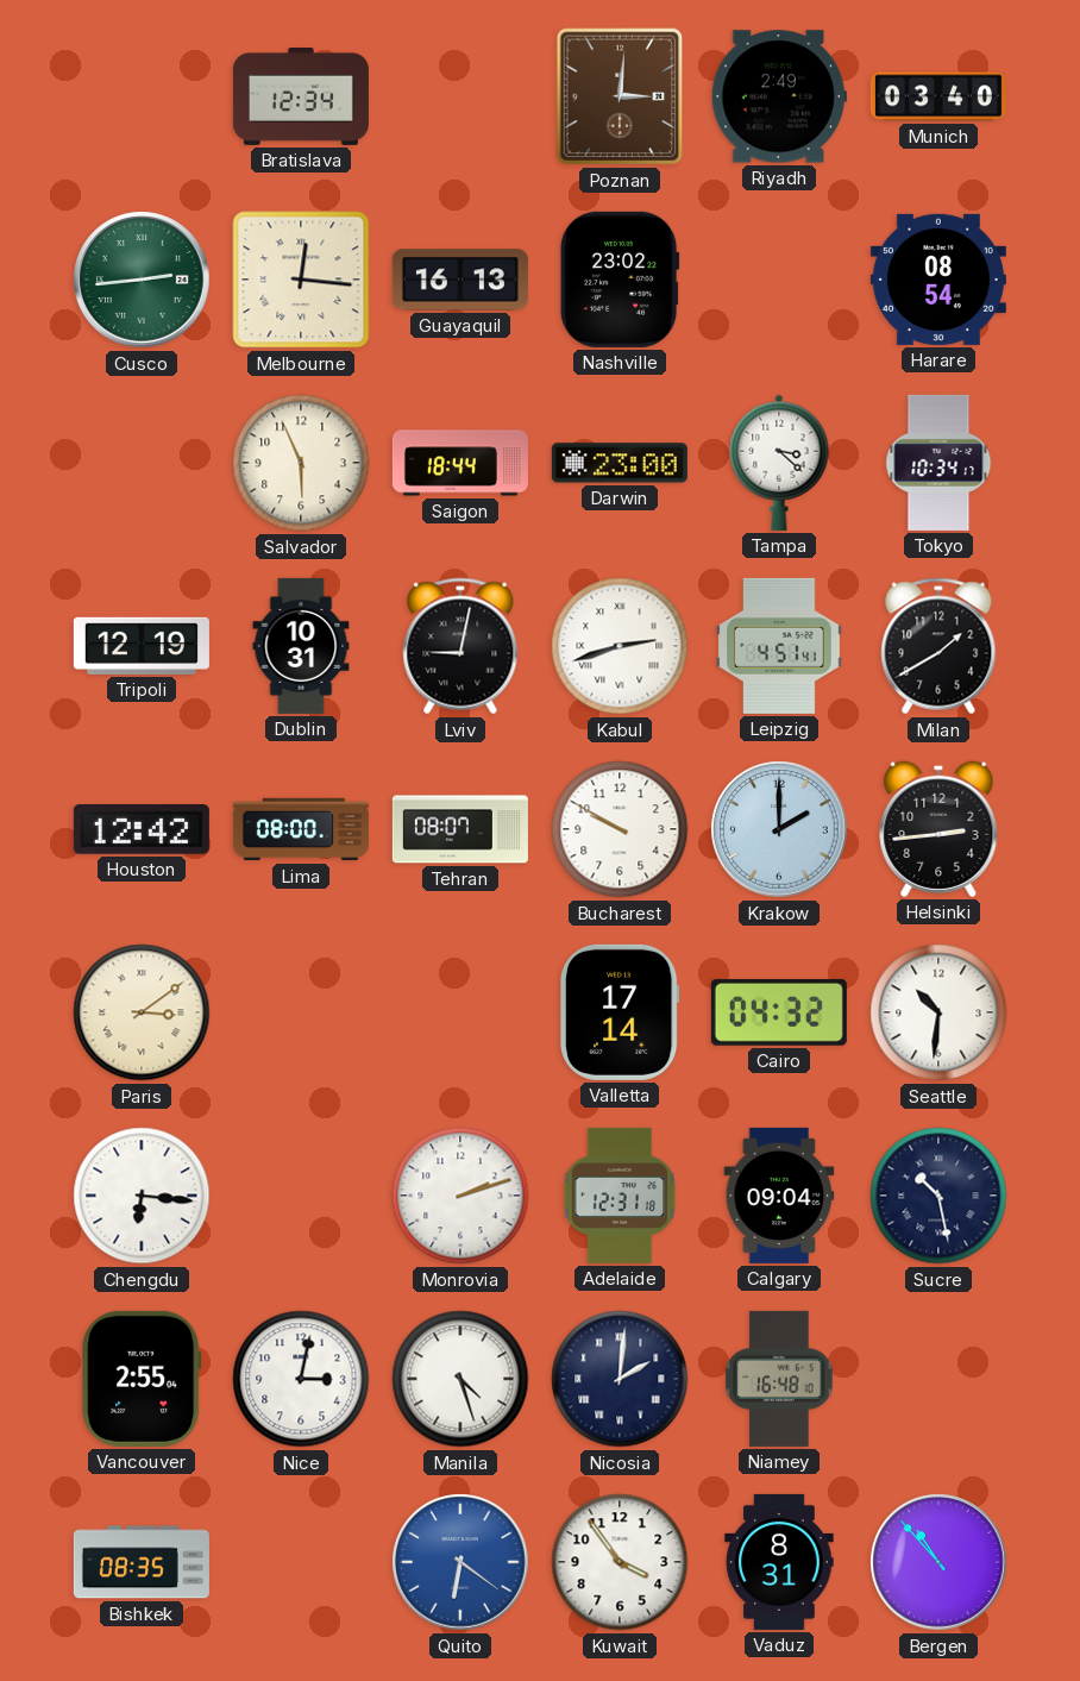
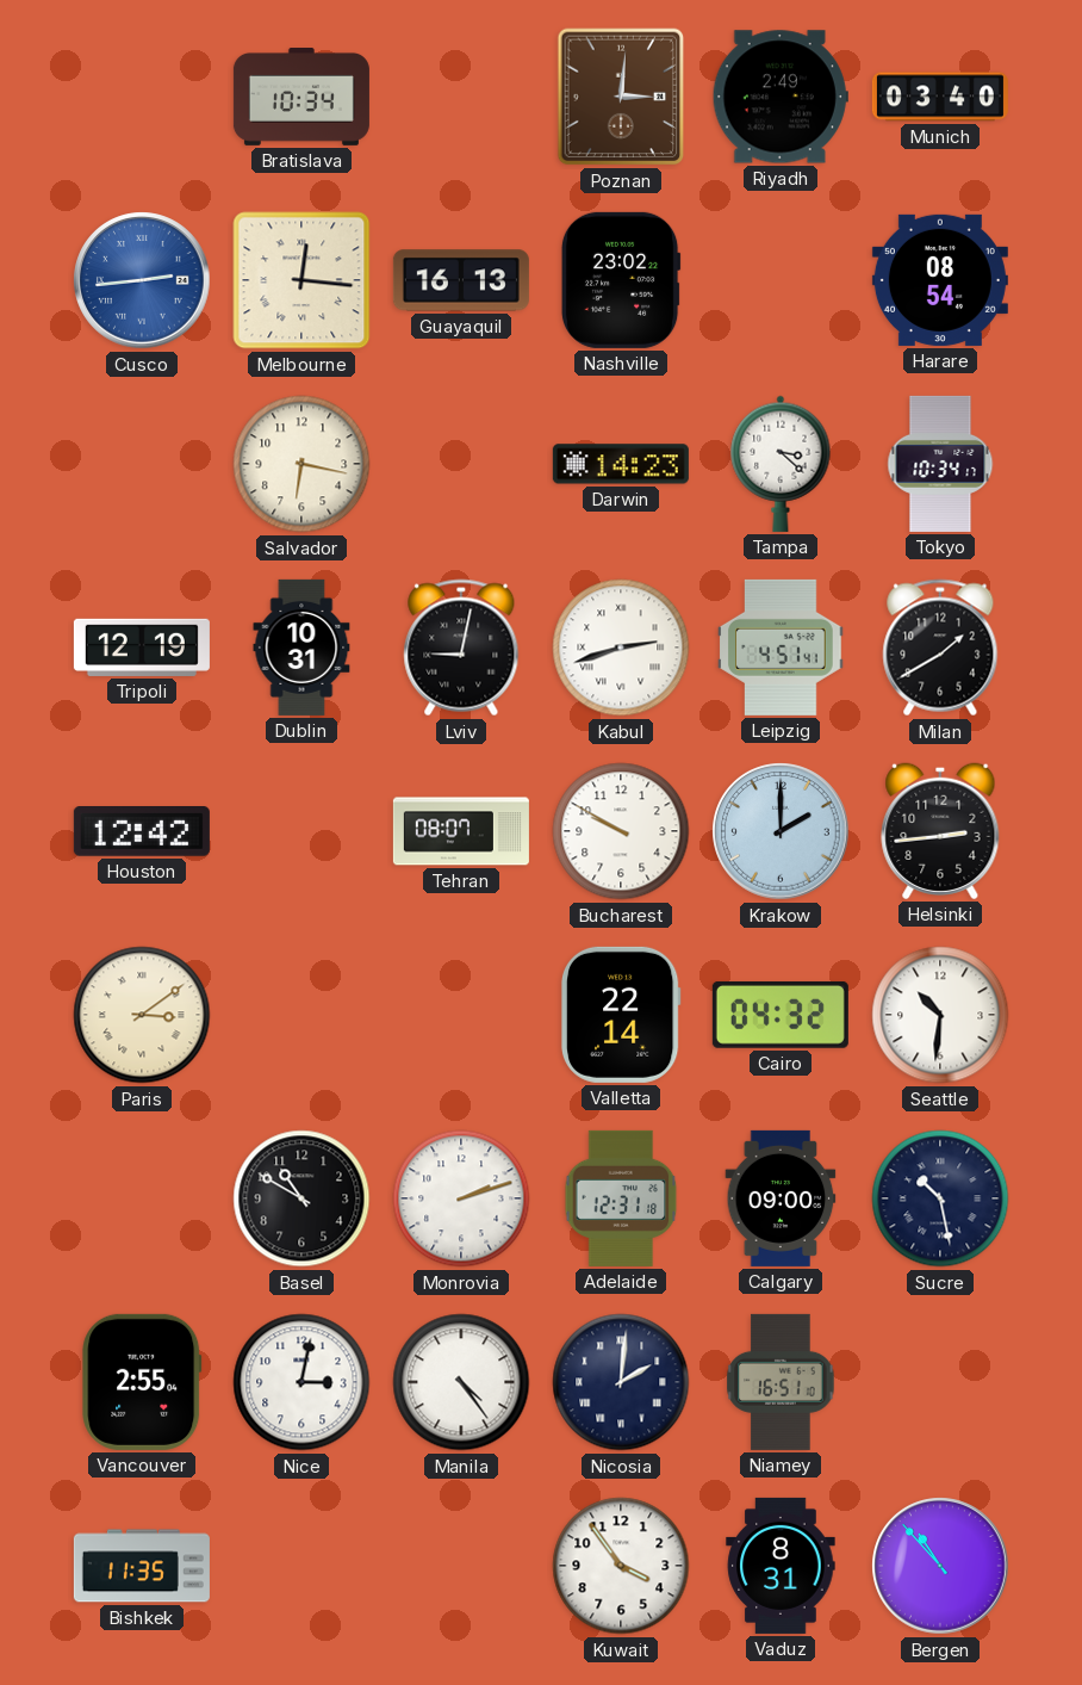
Bratislava: 12:34 -> 10:34 (301, 98)
Cusco dial: green -> blue (142, 280)
Salvador: 5:56 -> 6:17 (301, 464)
Saigon: 18:44 -> none (460, 463)
Darwin: 23:00 -> 14:23 (621, 464)
Lima: 08:00 -> none (301, 829)
Valletta: 17:14 -> 22:14 (621, 1015)
Chengdu: 6:16 -> none (142, 1196)
Basel: none -> 10:50 (301, 1198)
Calgary: 09:04 -> 09:00 (781, 1198)
Manila: 4:27 -> 4:24 (461, 1382)
Niamey: 16:48 -> 16:51 (781, 1382)
Bishkek: 08:35 -> 11:35 (142, 1566)
Quito: 6:21 -> none (460, 1562)
